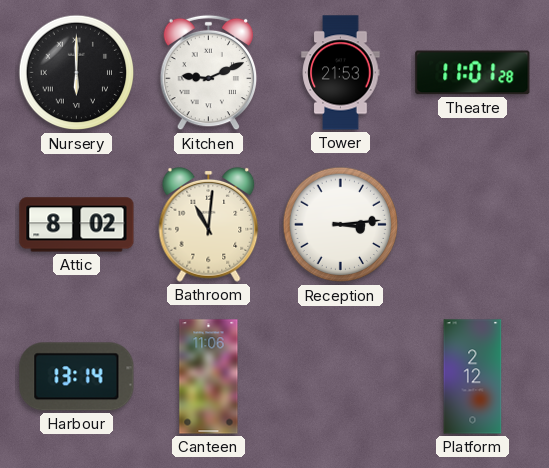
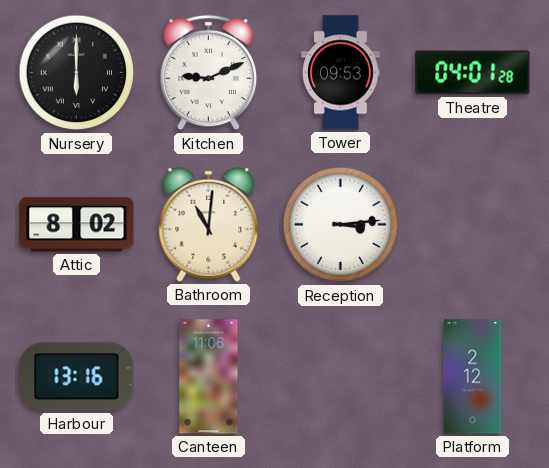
Tower: 21:53 -> 09:53 (341, 73)
Theatre: 11:01 -> 04:01 (473, 73)
Harbour: 13:14 -> 13:16 (77, 377)
